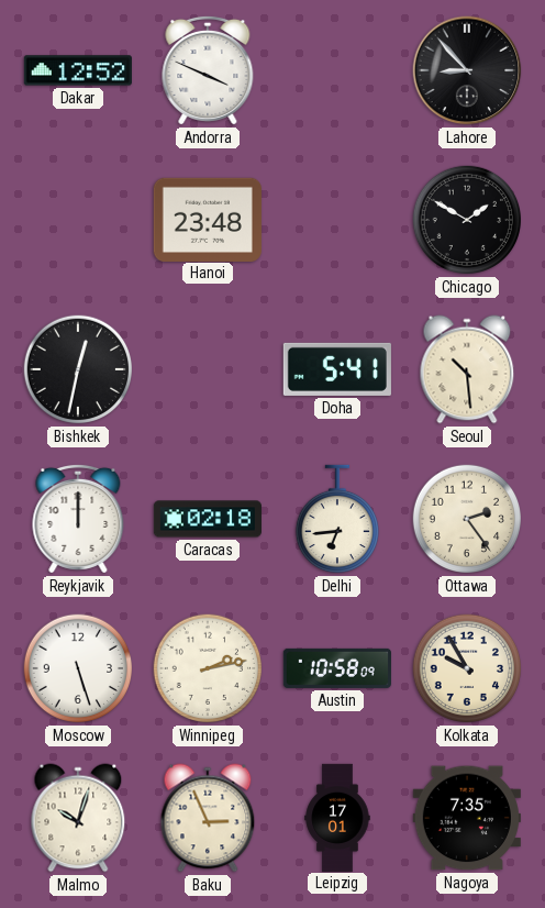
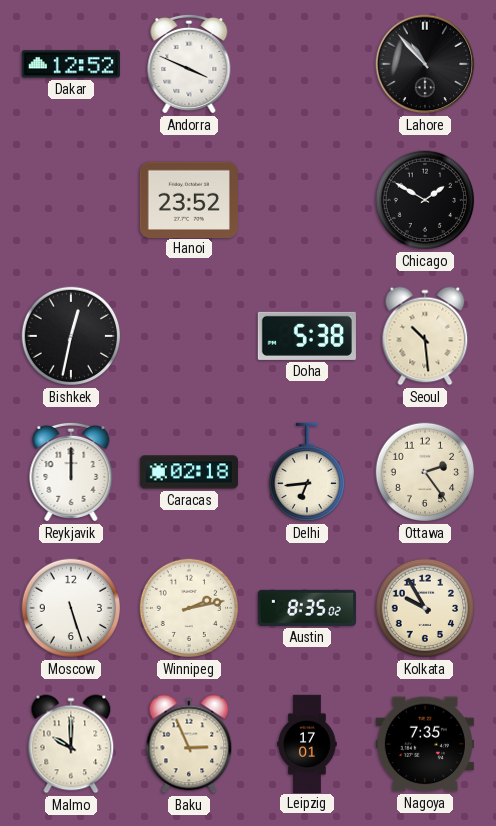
Lahore: 8:53 -> 10:53 (425, 64)
Hanoi: 23:48 -> 23:52 (189, 199)
Doha: 5:41 -> 5:38 (307, 336)
Austin: 10:58 -> 8:35 (307, 608)
Malmo: 10:03 -> 10:00 (71, 744)
